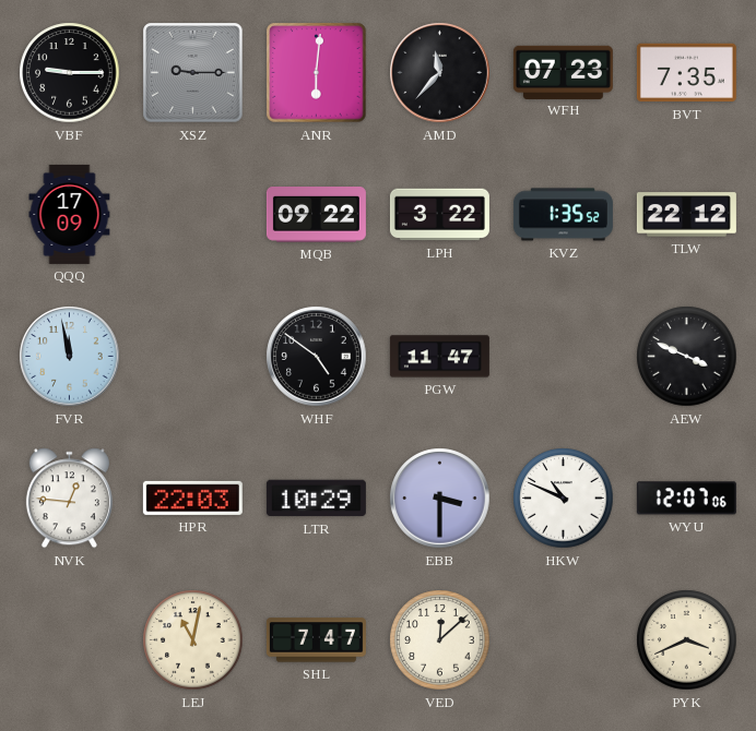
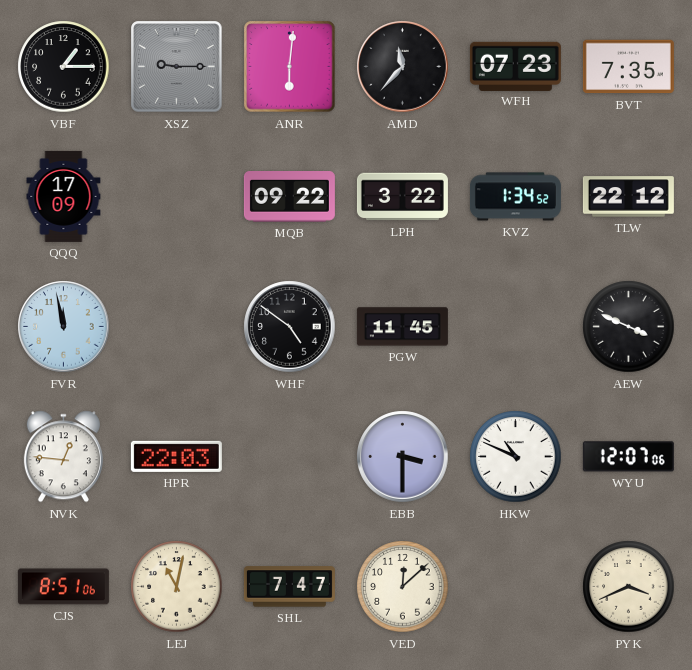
VBF: 9:15 -> 1:15 (64, 67)
KVZ: 1:35 -> 1:34 (515, 197)
PGW: 11:47 -> 11:45 (402, 327)
LTR: 10:29 -> none (316, 499)
CJS: none -> 8:51 (63, 587)
